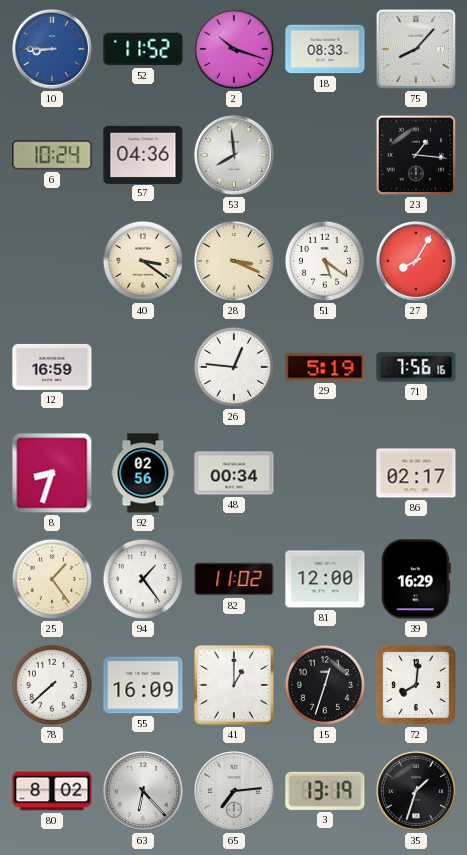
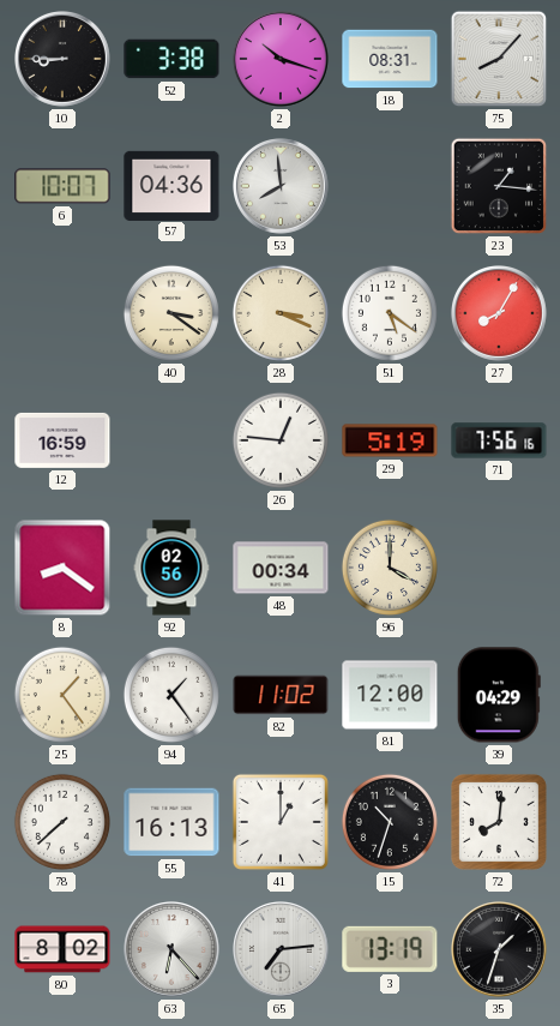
10 dial: blue -> black (64, 60)
52: 11:52 -> 3:38 (171, 59)
18: 08:33 -> 08:31 (390, 59)
6: 10:24 -> 10:07 (62, 186)
8: 8:33 -> 8:21 (62, 568)
96: none -> 4:00 (390, 568)
86: 02:17 -> none (416, 473)
39: 16:29 -> 04:29 (499, 695)
55: 16:09 -> 16:13 (171, 822)
15: 12:33 -> 10:33 (390, 822)
